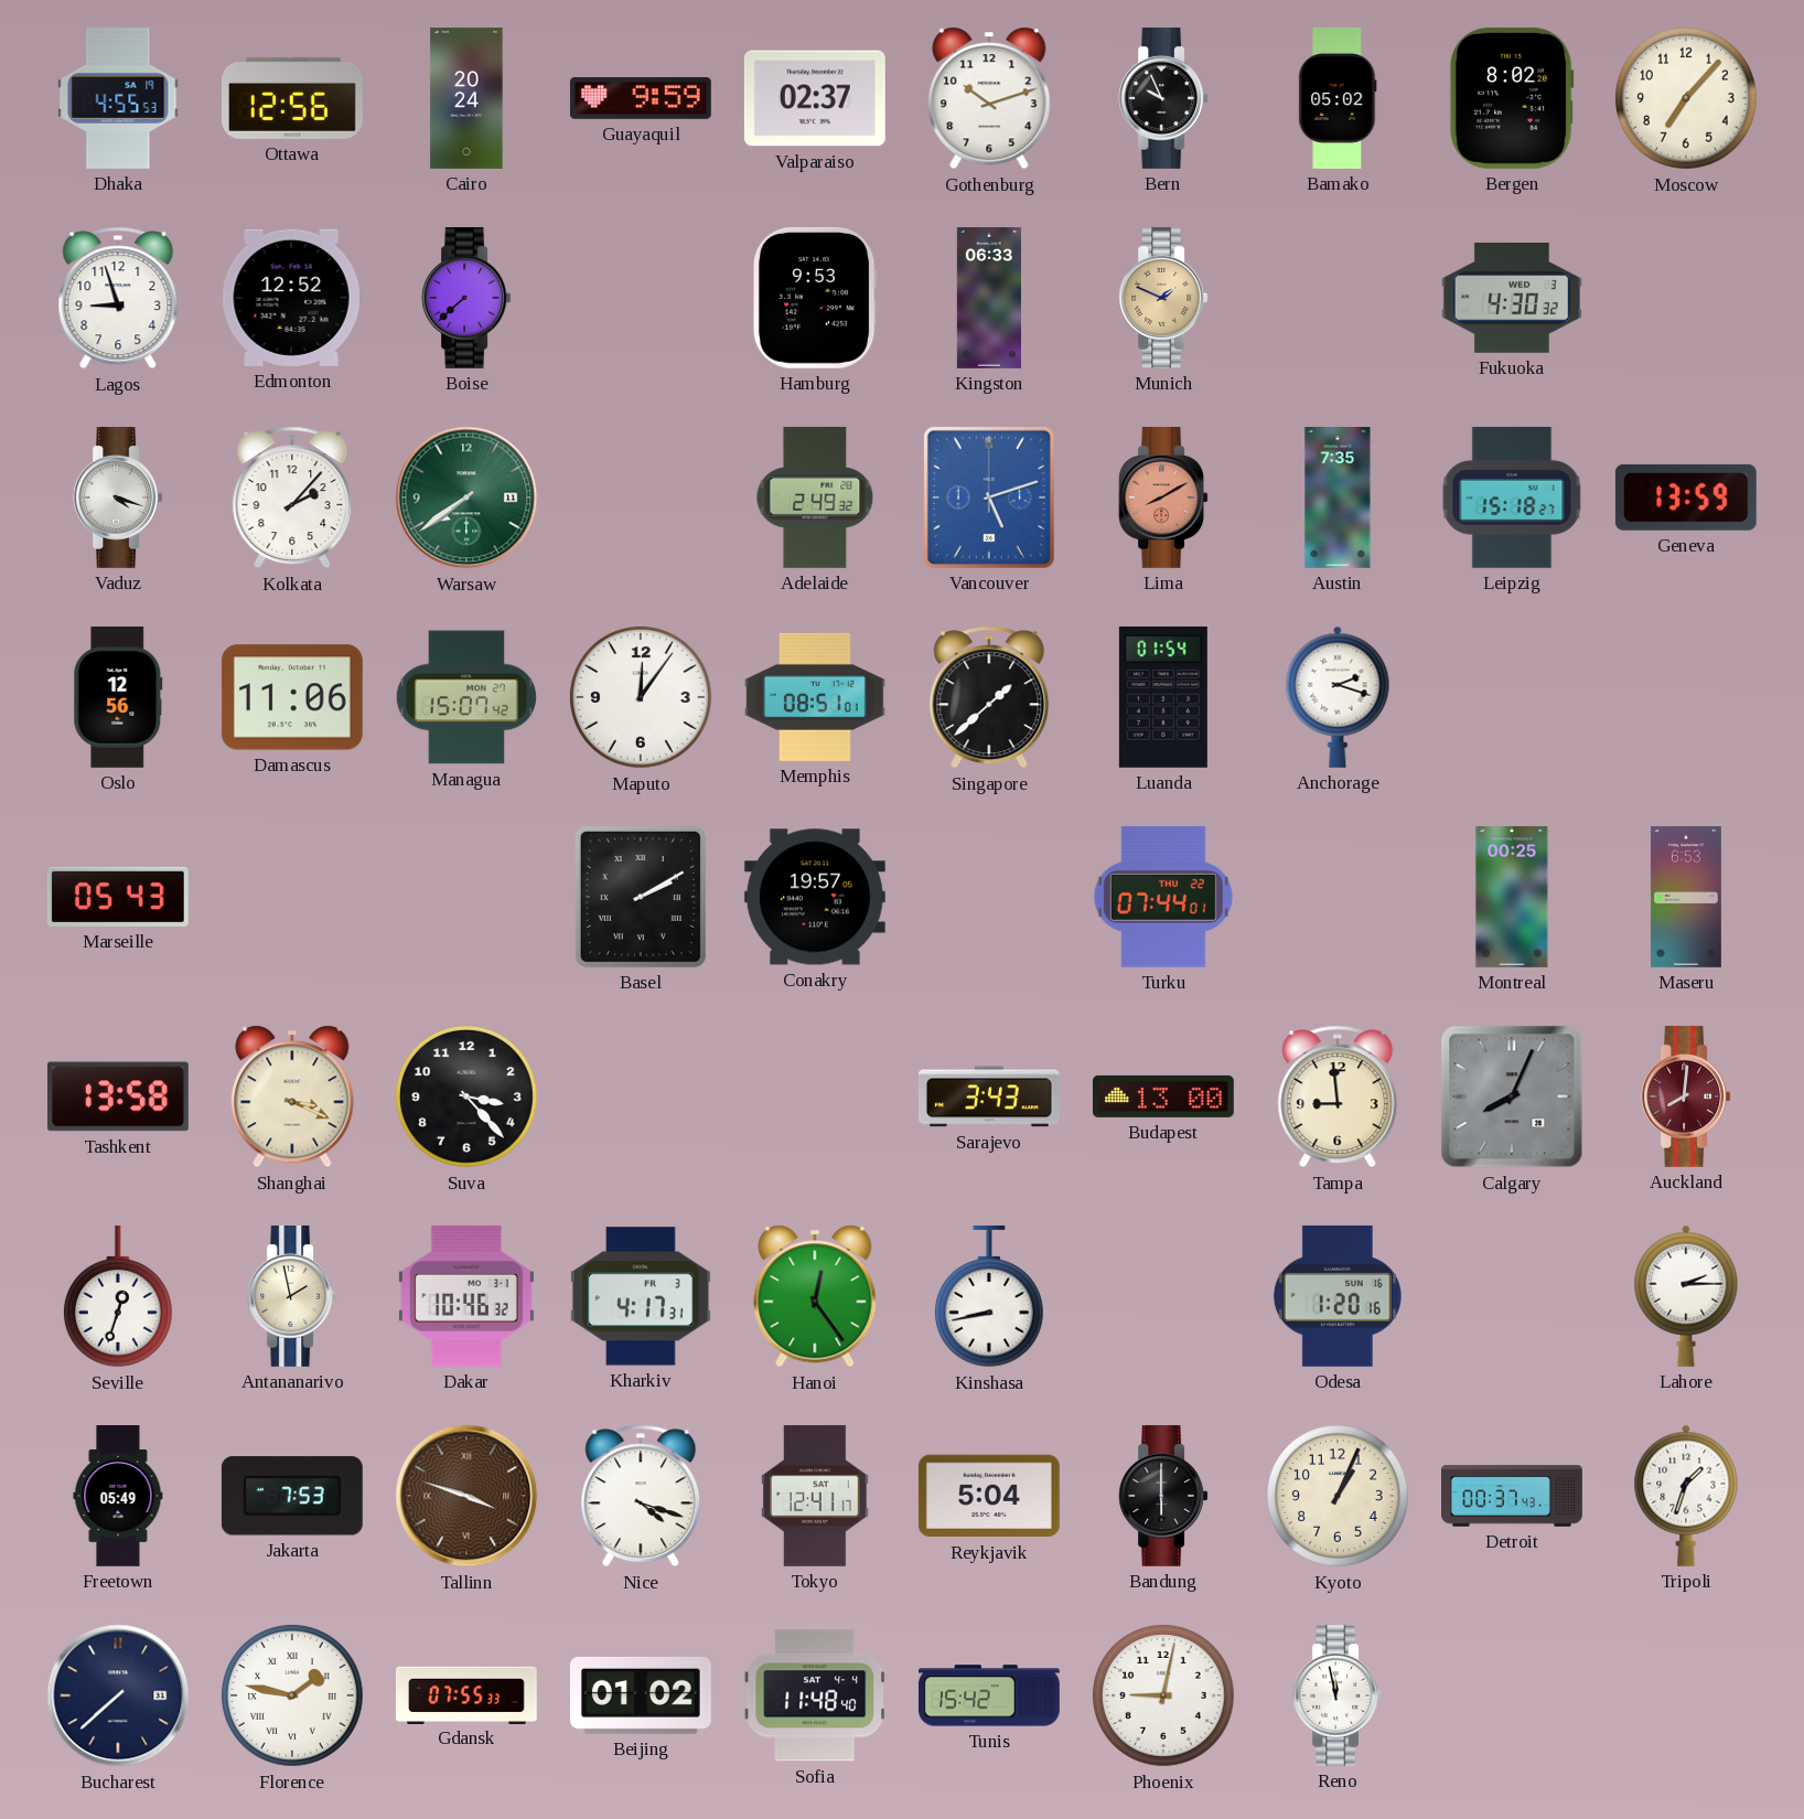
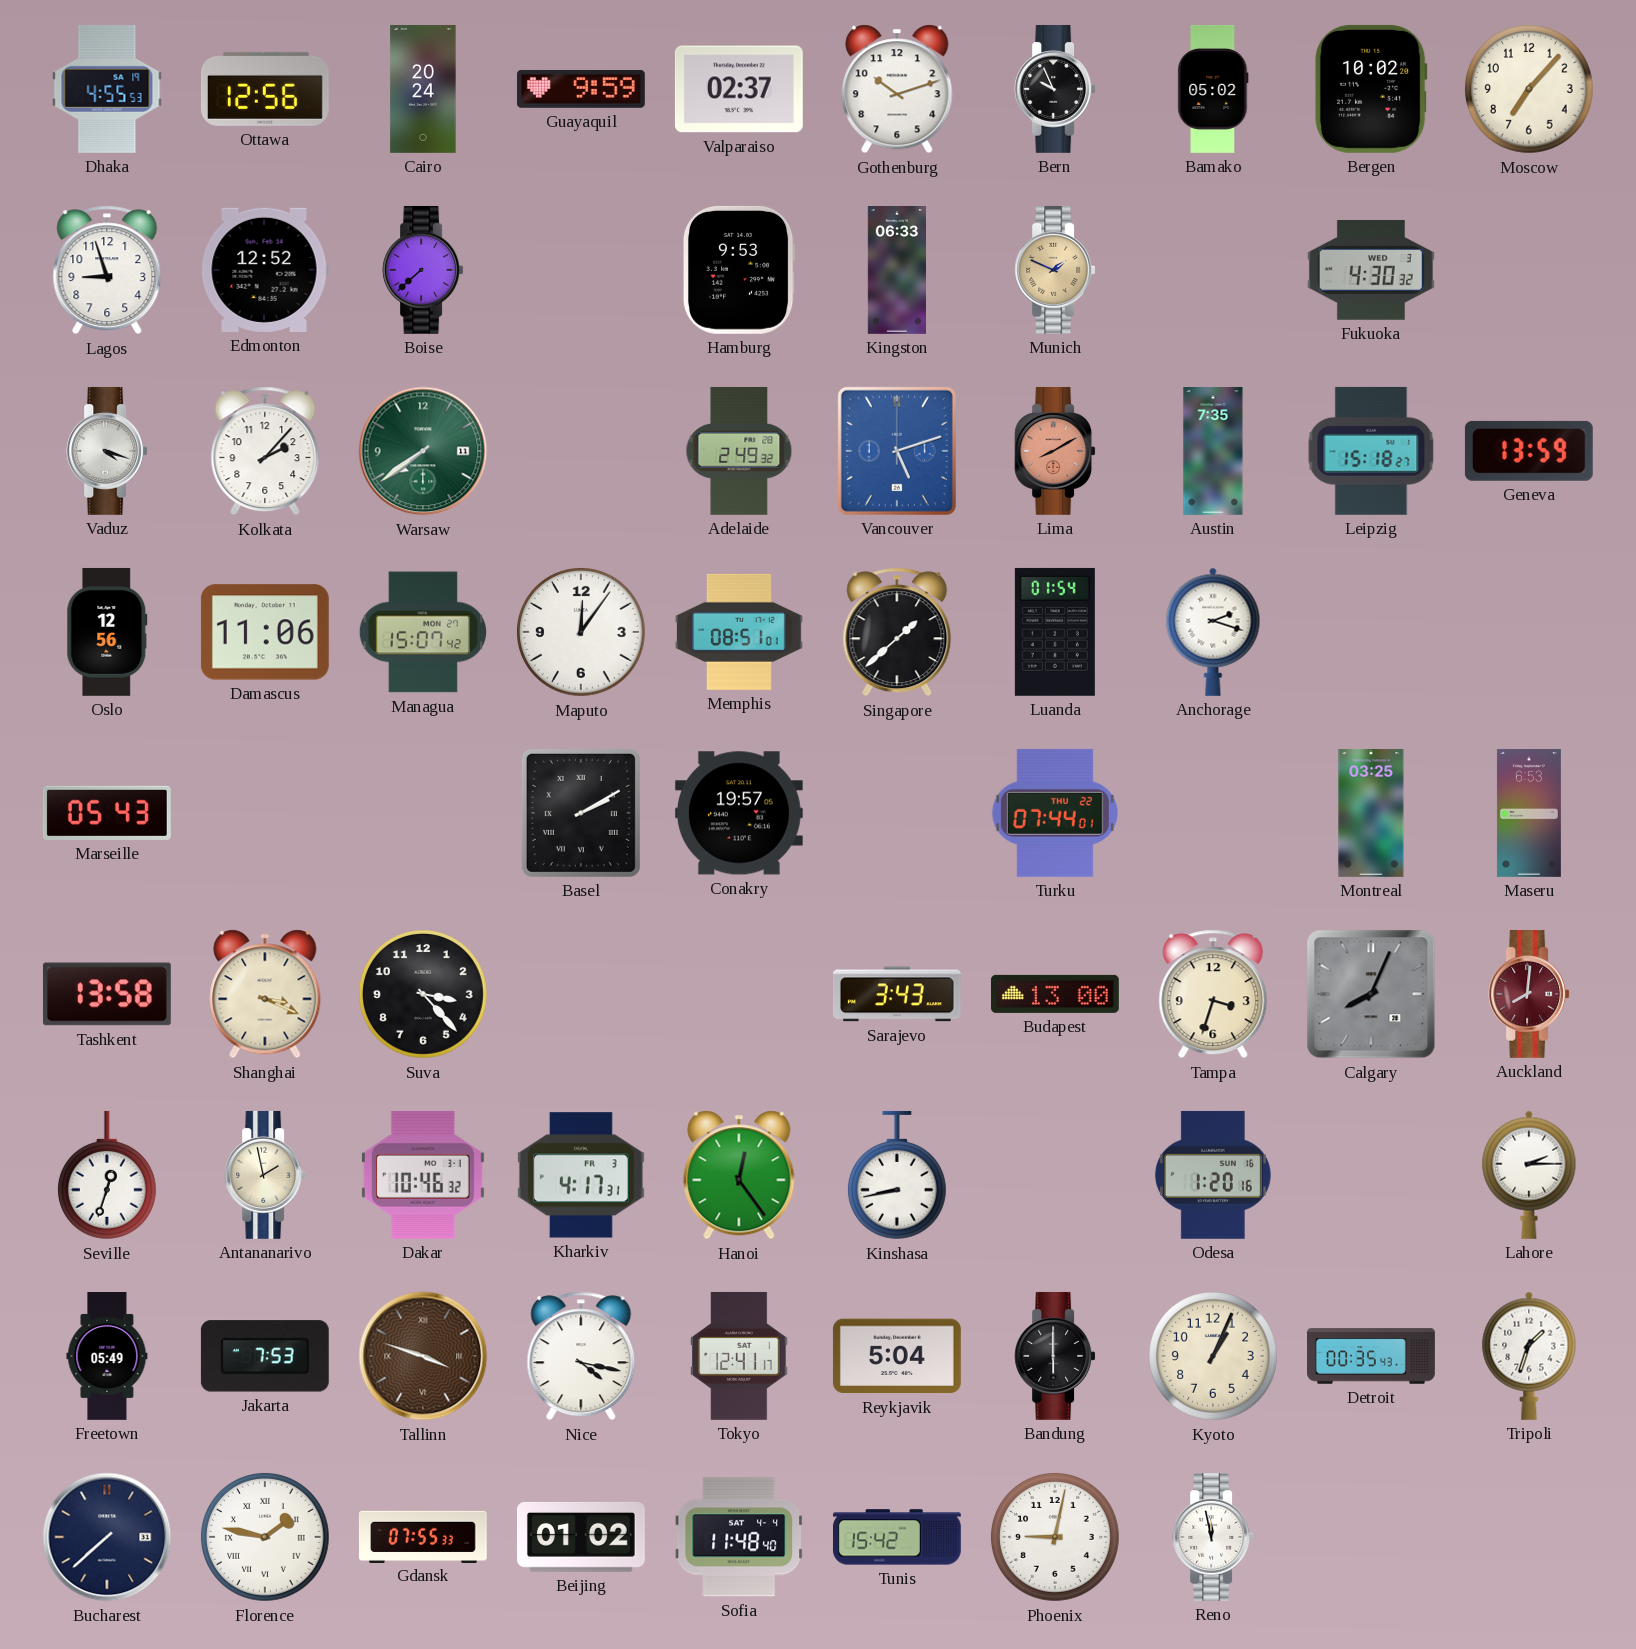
Bergen: 8:02 -> 10:02 (1371, 89)
Montreal: 00:25 -> 03:25 (1371, 813)
Tampa: 8:59 -> 3:33 (1213, 994)
Nice: 4:18 -> 4:17 (581, 1356)
Detroit: 00:37 -> 00:35 (1372, 1356)
